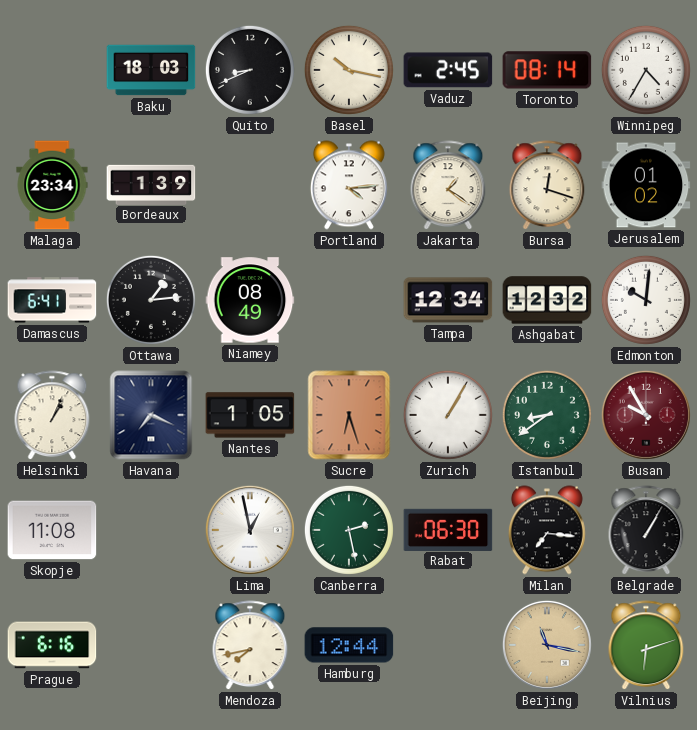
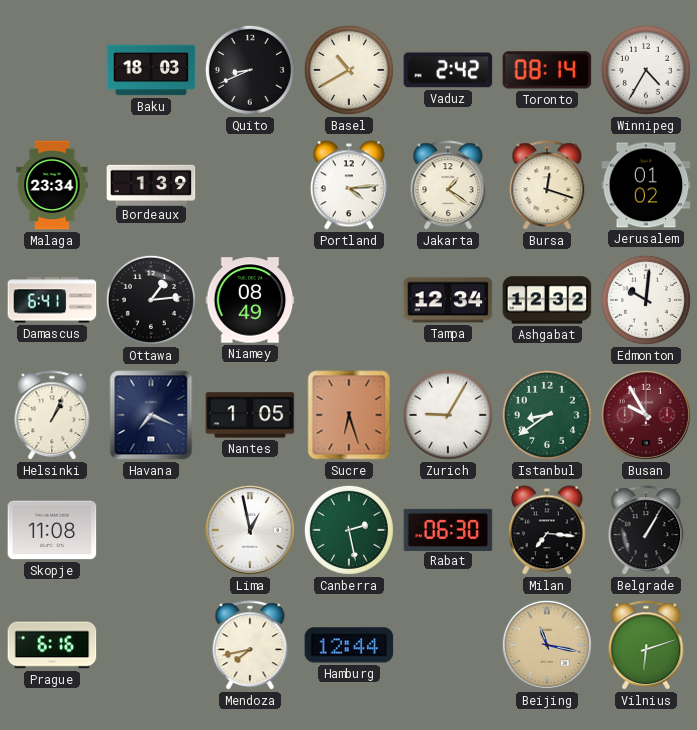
Basel: 10:17 -> 10:40 (349, 70)
Vaduz: 2:45 -> 2:42 (448, 70)
Zurich: 1:05 -> 9:05 (448, 415)
